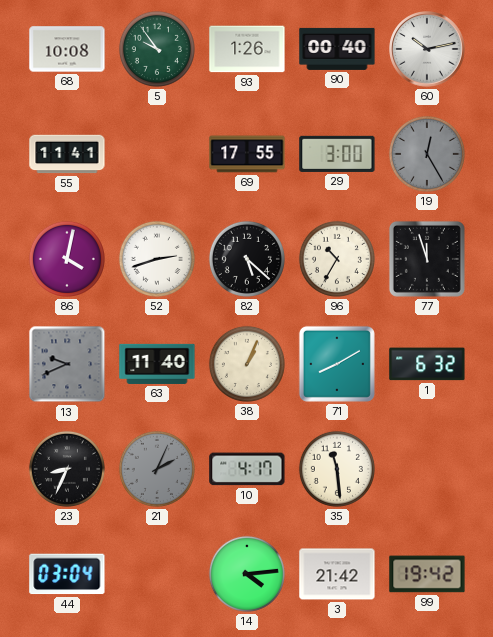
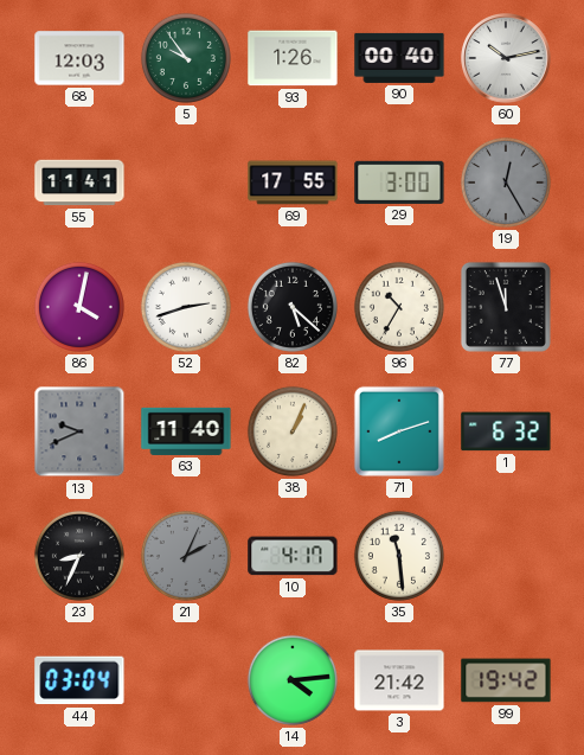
68: 10:08 -> 12:03 (79, 58)
71: 8:10 -> 8:12 (399, 431)
